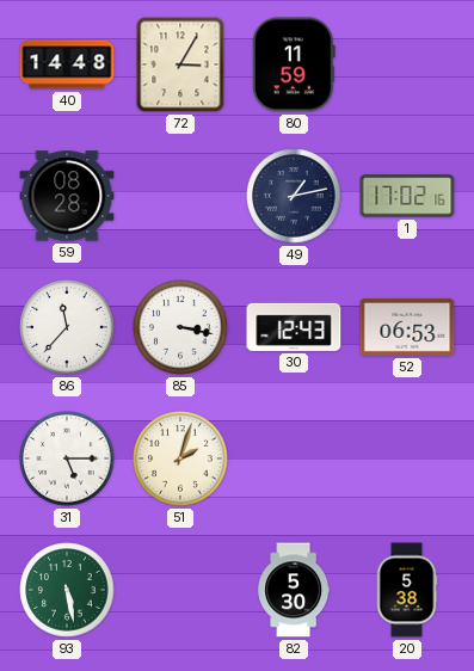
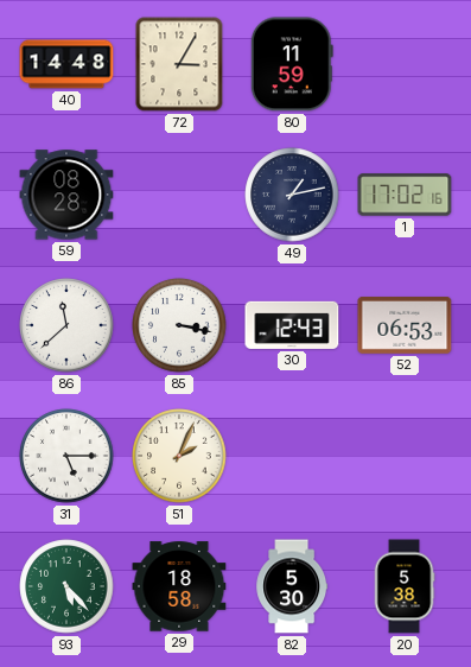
86: 11:37 -> 11:38 (66, 325)
51: 2:03 -> 2:04 (179, 456)
93: 5:28 -> 5:23 (66, 586)
29: none -> 18:58 (179, 586)
